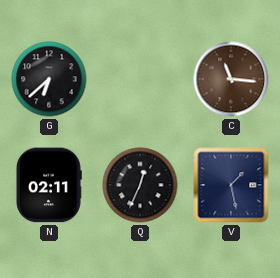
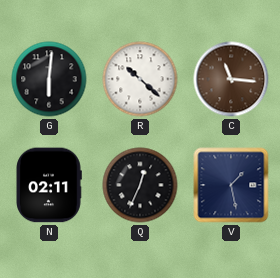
G: 6:38 -> 6:01 (49, 79)
R: none -> 10:22 (140, 79)
